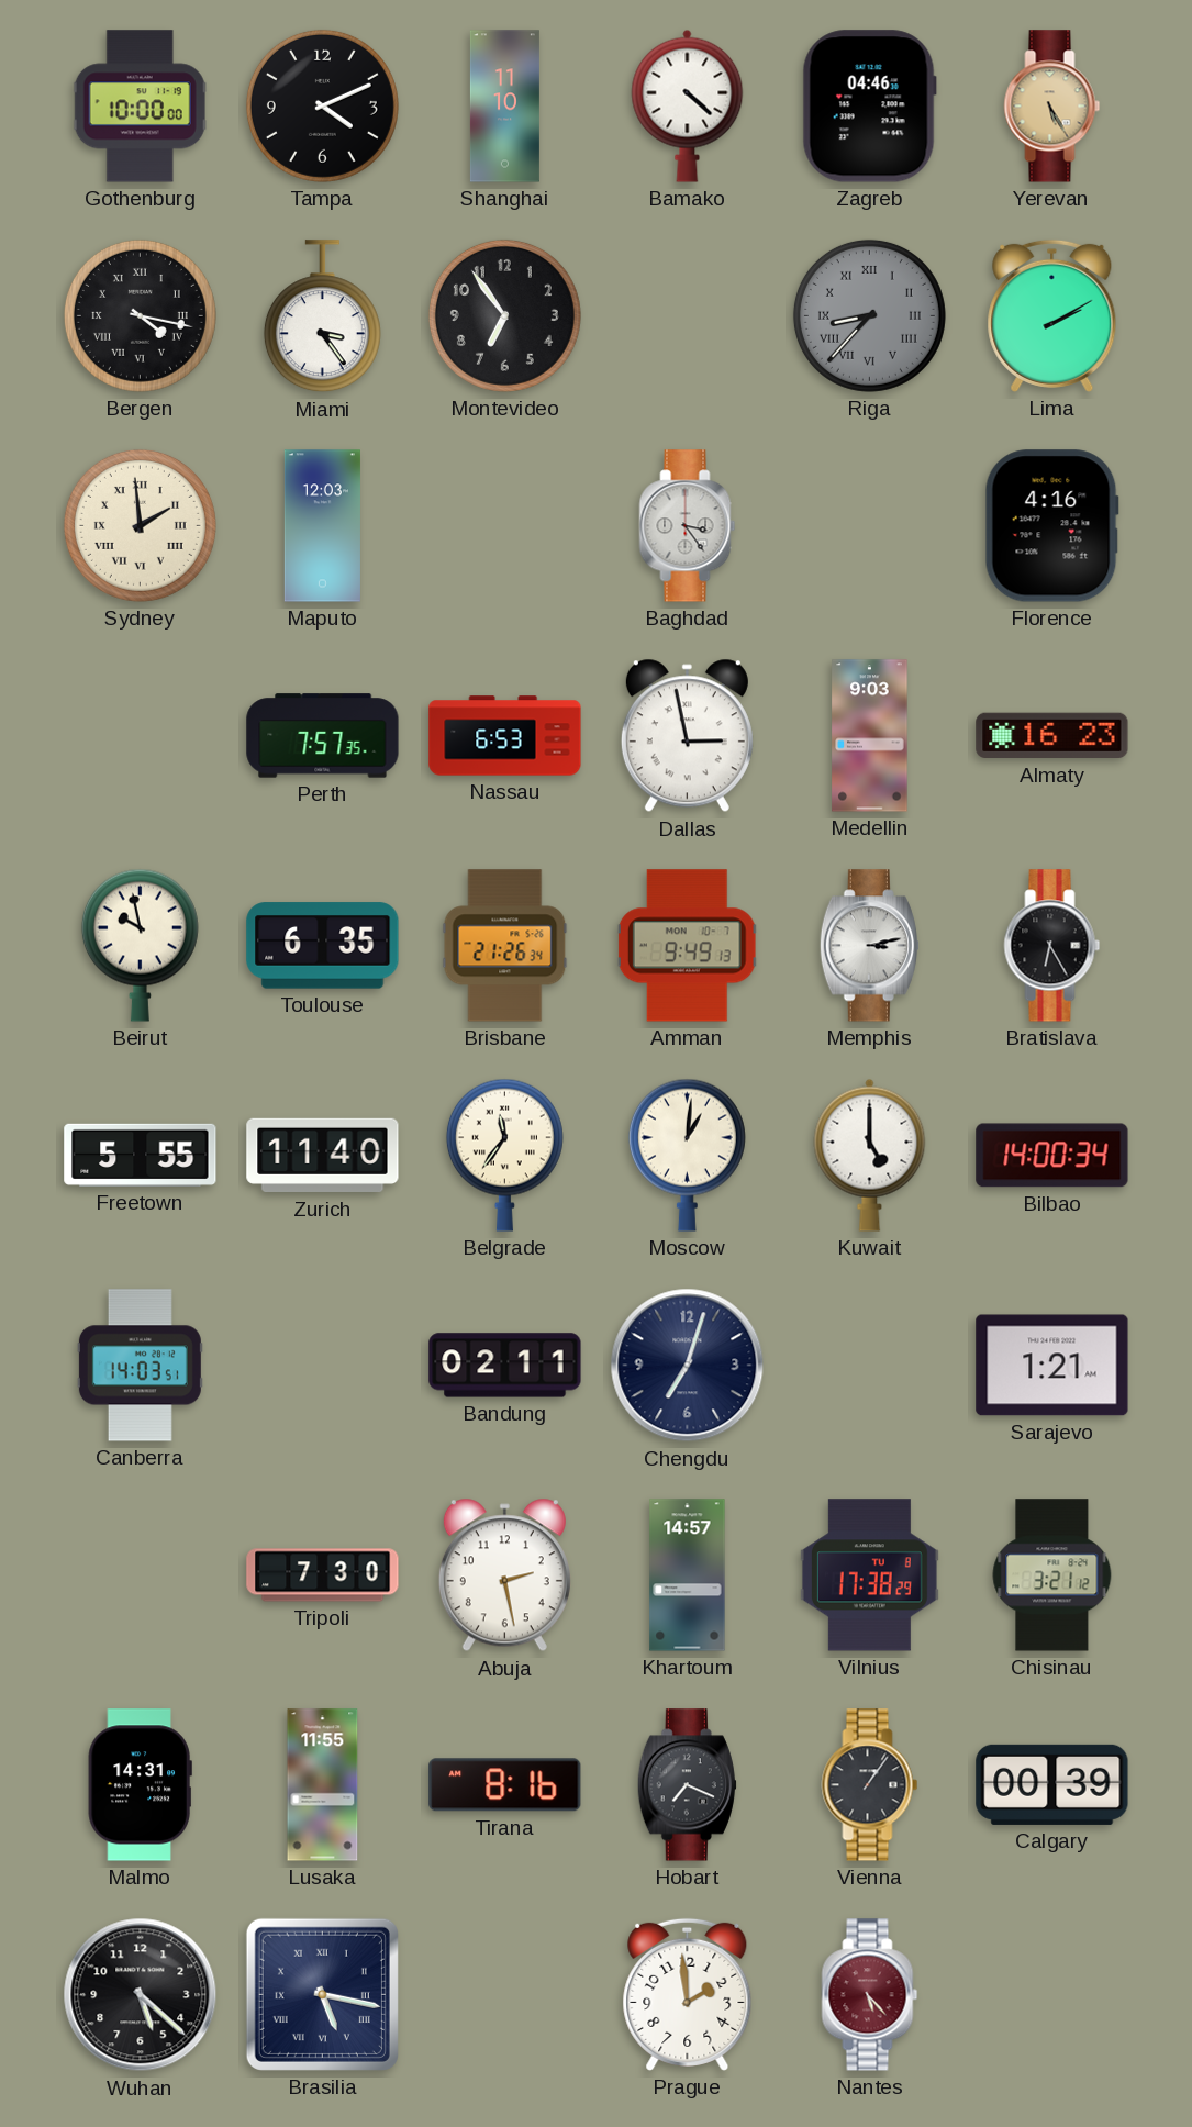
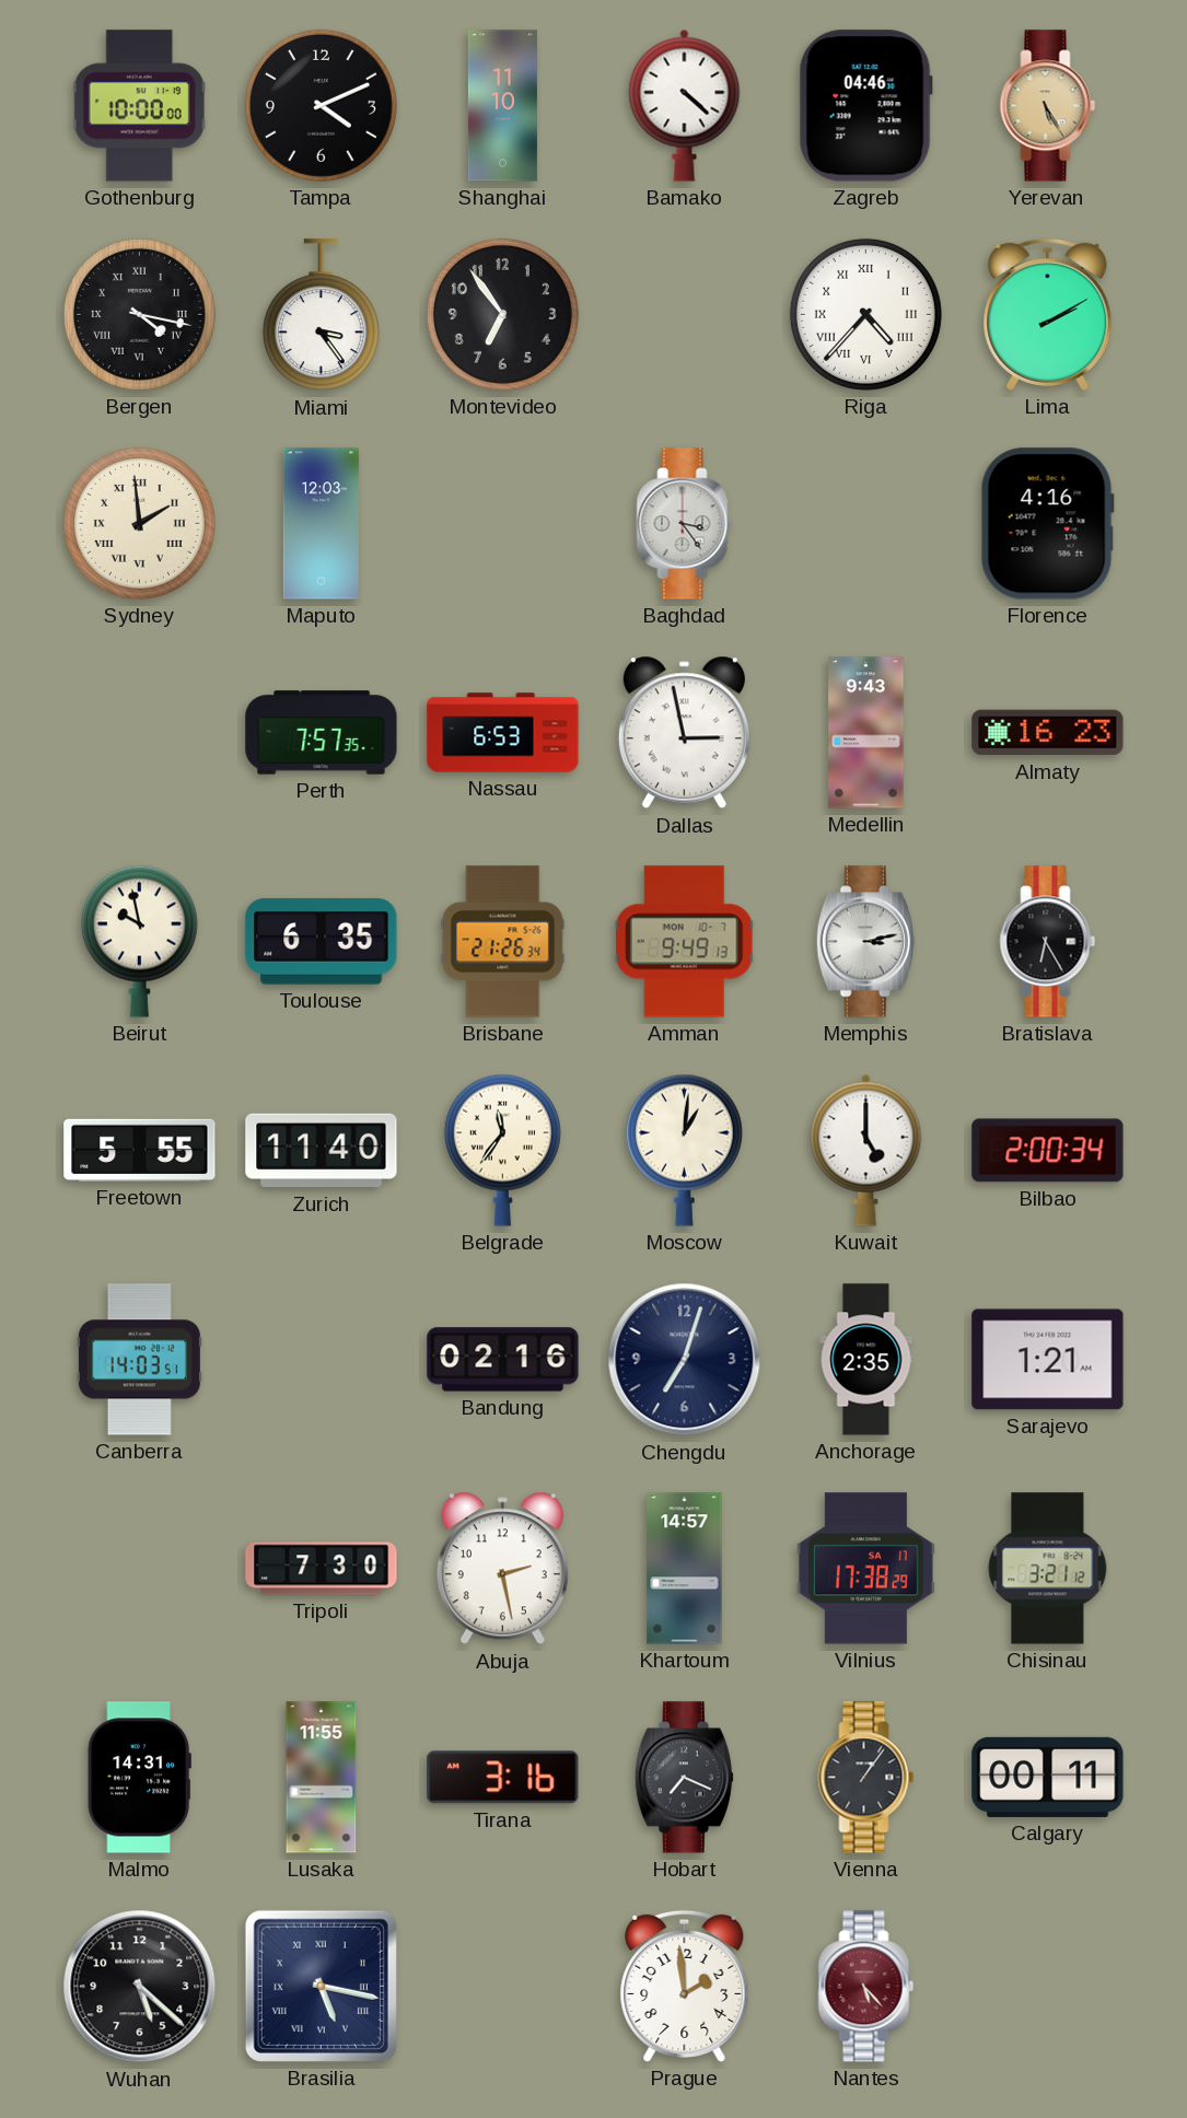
Riga: 8:37 -> 4:37 (865, 314)
Riga dial: grey -> white (865, 314)
Medellin: 9:03 -> 9:43 (866, 733)
Bilbao: 14:00 -> 2:00 (1048, 1151)
Bandung: 02:11 -> 02:16 (503, 1360)
Anchorage: none -> 2:35 (866, 1360)
Vilnius date: TU 8 -> SA 17 (865, 1569)
Tirana: 8:16 -> 3:16 (503, 1778)
Calgary: 00:39 -> 00:11 (1048, 1777)
